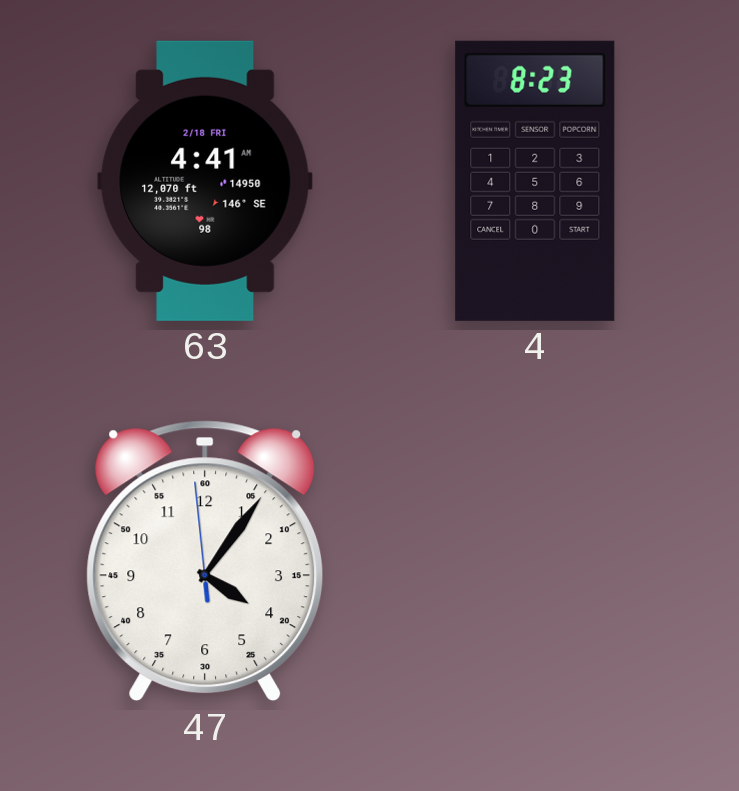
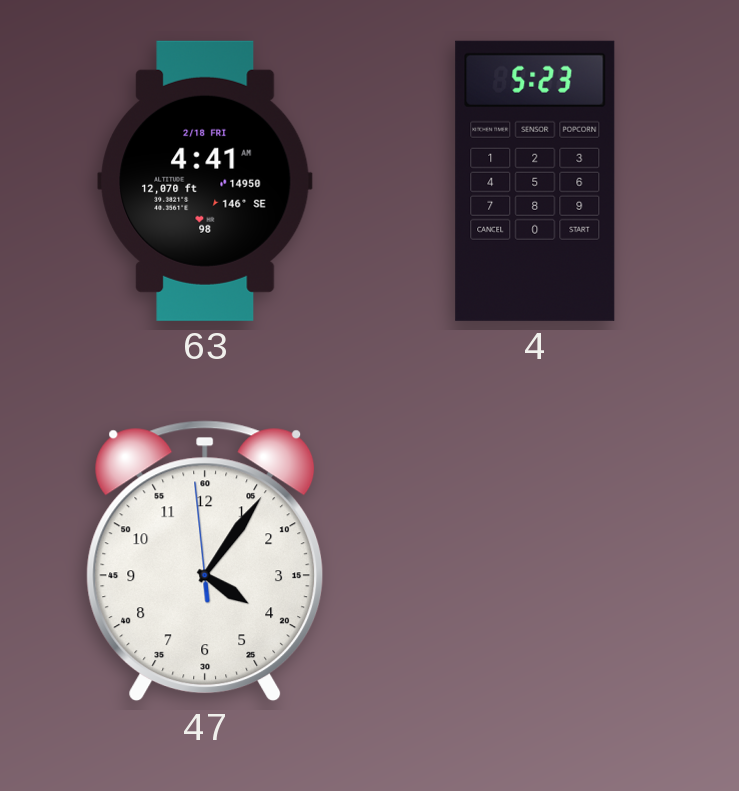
4: 8:23 -> 5:23 (535, 181)
